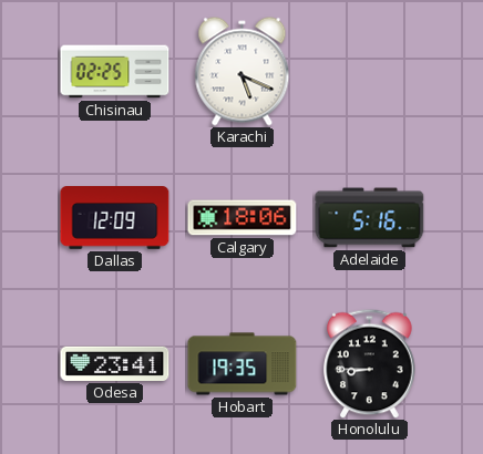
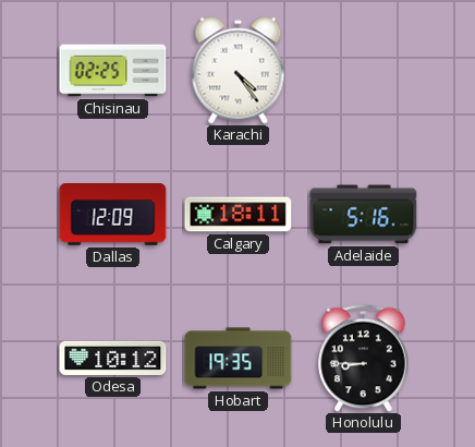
Karachi: 5:19 -> 4:24 (239, 71)
Calgary: 18:06 -> 18:11 (239, 215)
Odesa: 23:41 -> 10:12 (113, 358)
